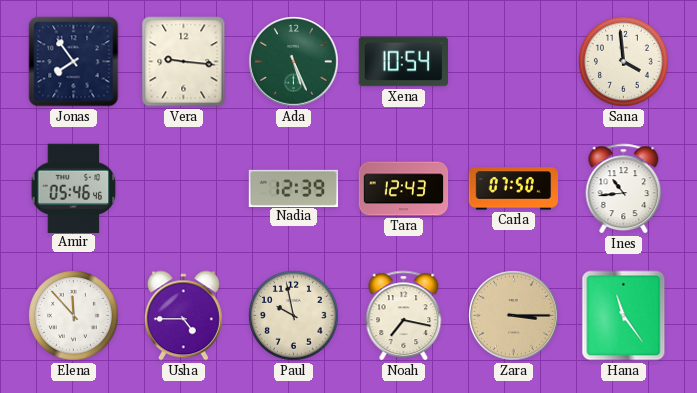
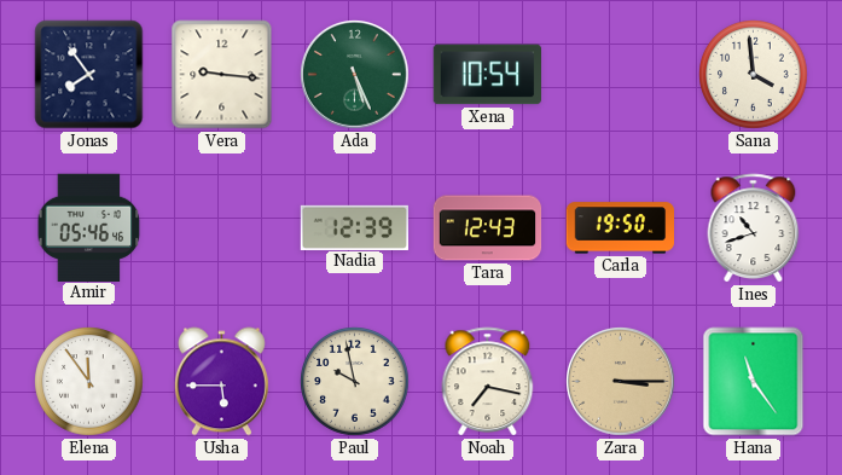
Carla: 07:50 -> 19:50 (621, 228)
Ines: 10:44 -> 10:42 (754, 228)
Elena: 11:53 -> 11:54 (89, 382)
Usha: 4:45 -> 5:45 (221, 382)
